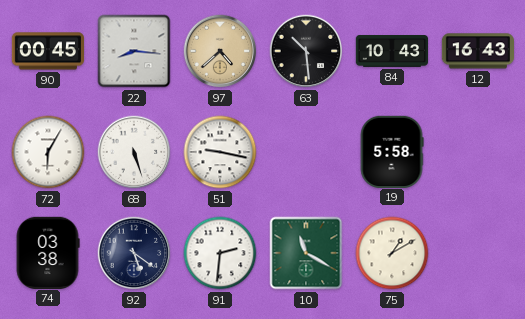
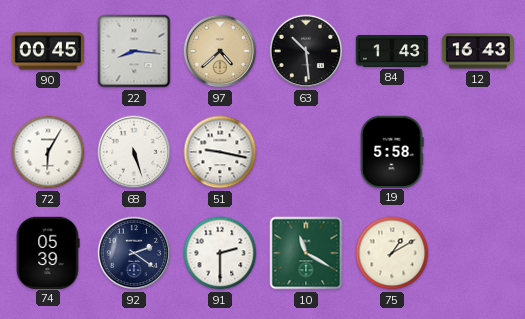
84: 10:43 -> 1:43 (392, 52)
74: 03:38 -> 05:39 (48, 252)
92: 5:21 -> 2:21 (134, 253)
91: 2:31 -> 2:30 (220, 253)
